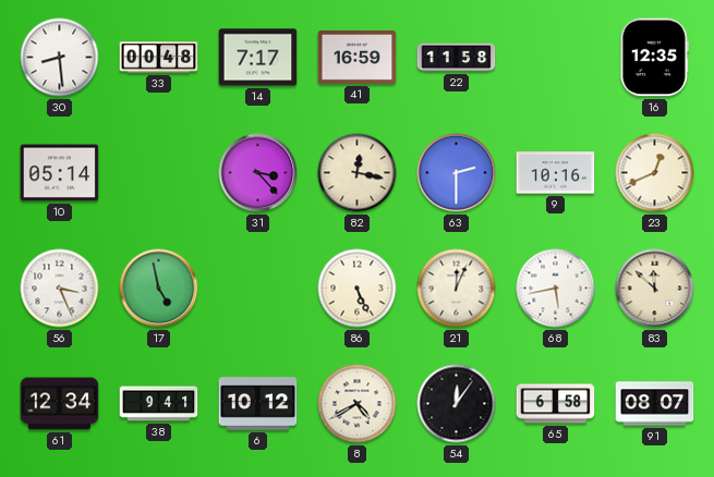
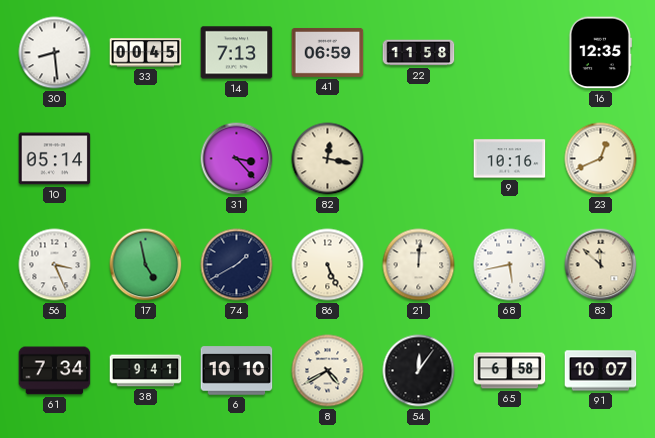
33: 00:48 -> 00:45 (146, 53)
14: 7:17 -> 7:13 (237, 53)
41: 16:59 -> 06:59 (328, 52)
63: 2:30 -> none (457, 173)
74: none -> 1:40 (237, 265)
21: 12:04 -> 12:01 (419, 265)
61: 12:34 -> 7:34 (55, 371)
6: 10:12 -> 10:10 (237, 371)
91: 08:07 -> 10:07 (601, 371)
